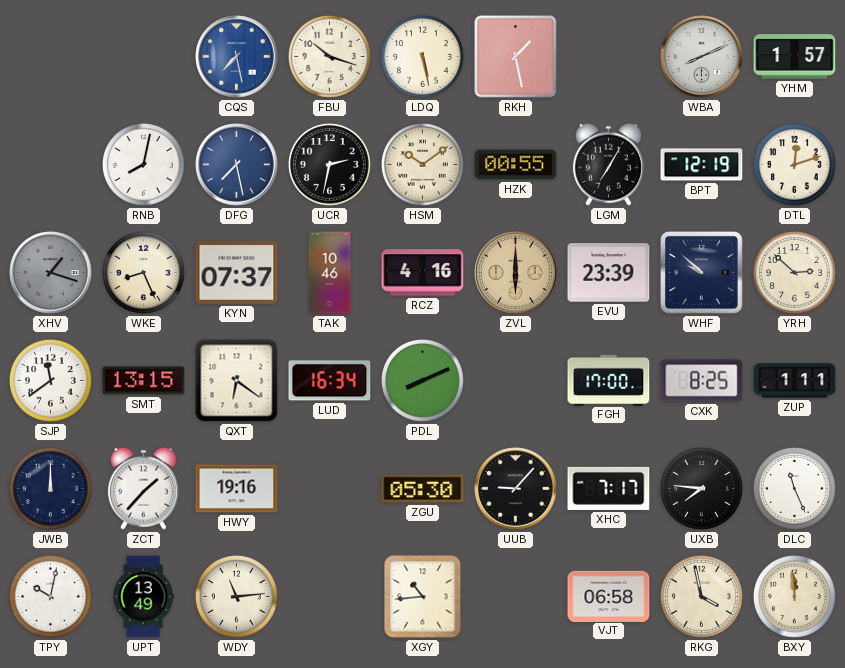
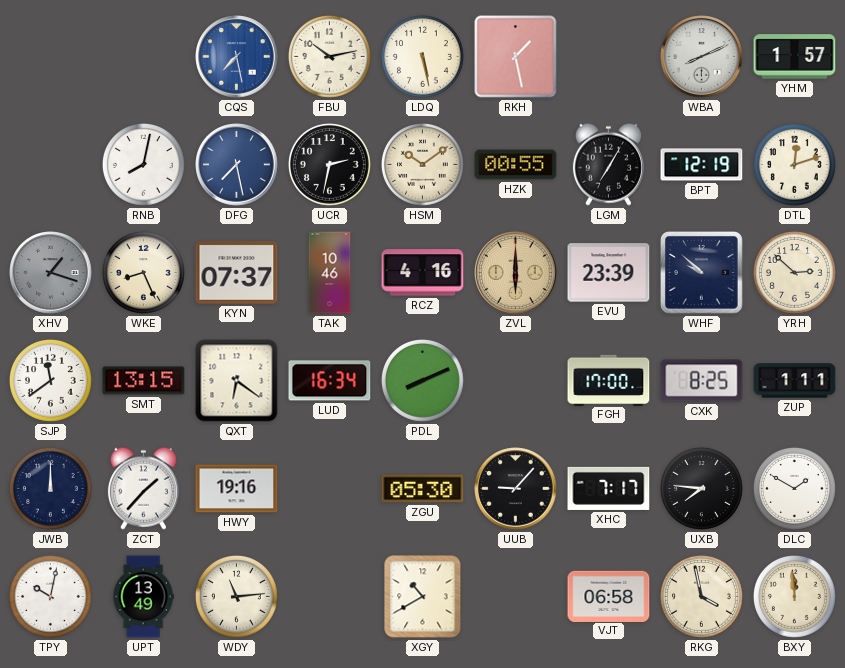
FBU: 10:18 -> 10:13 (330, 57)
DLC: 11:26 -> 1:50 (795, 489)
XGY: 10:44 -> 10:40 (423, 597)
